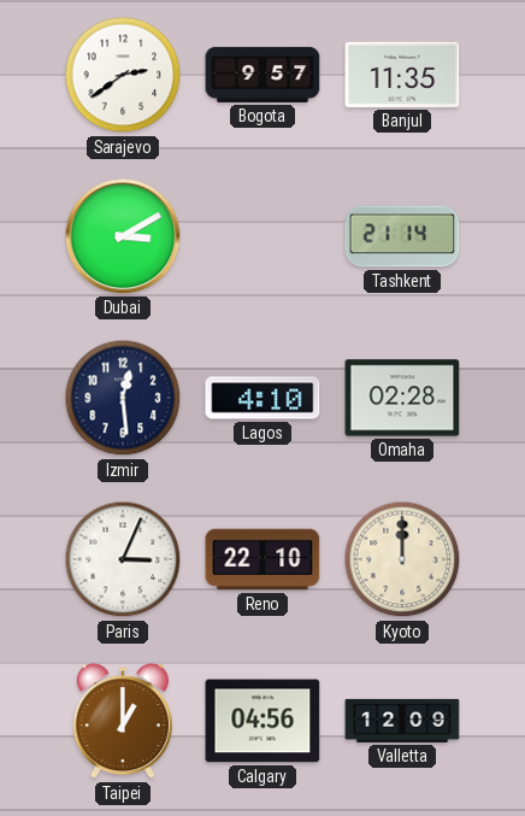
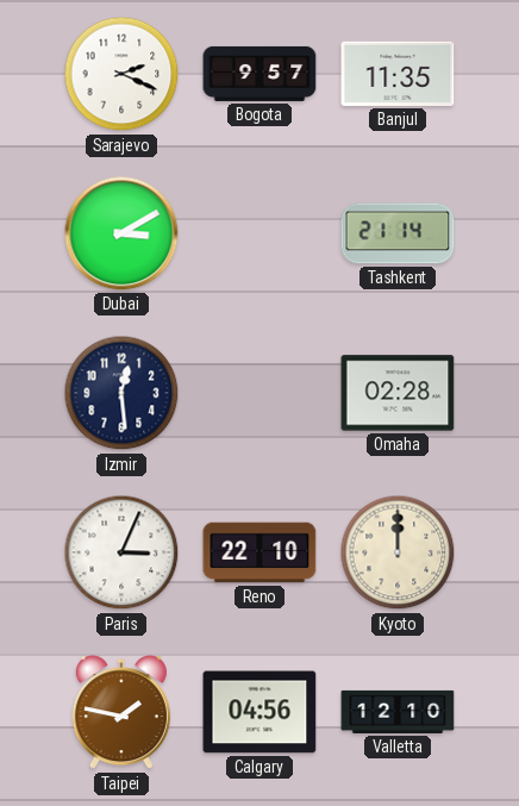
Sarajevo: 2:39 -> 2:19 (121, 74)
Lagos: 4:10 -> none (262, 398)
Taipei: 1:00 -> 1:47 (121, 713)
Valletta: 12:09 -> 12:10 (398, 712)
